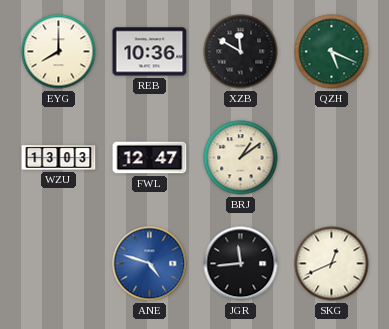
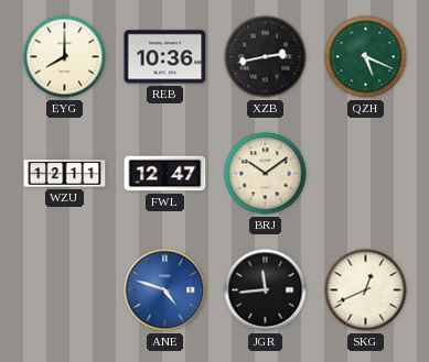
XZB: 11:50 -> 2:43 (266, 57)
WZU: 13:03 -> 12:11 (65, 174)
BRJ: 1:09 -> 10:09 (266, 174)
